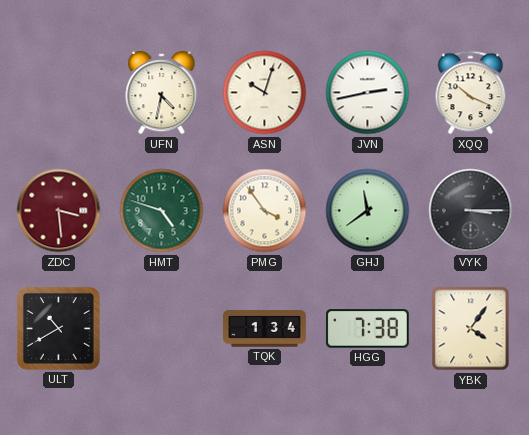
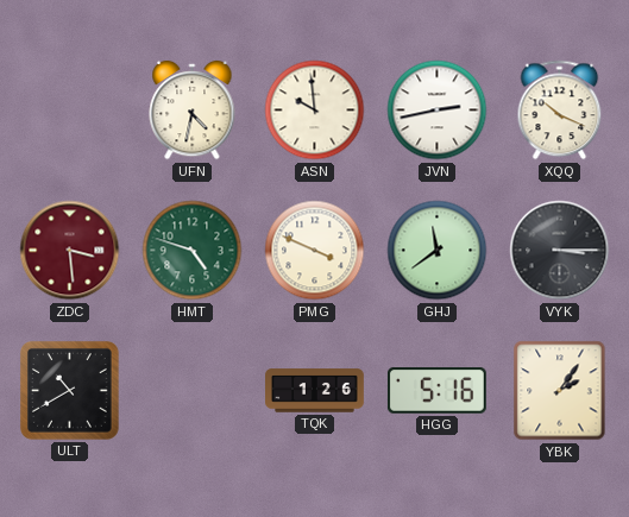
ASN: 10:03 -> 9:59 (315, 111)
PMG: 3:54 -> 3:49 (315, 251)
TQK: 1:34 -> 1:26 (315, 391)
HGG: 7:38 -> 5:16 (436, 391)
YBK: 4:06 -> 2:06 (560, 391)
